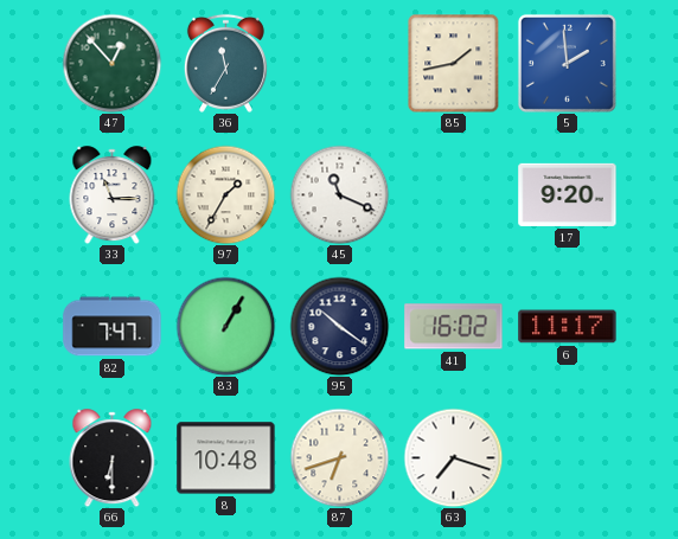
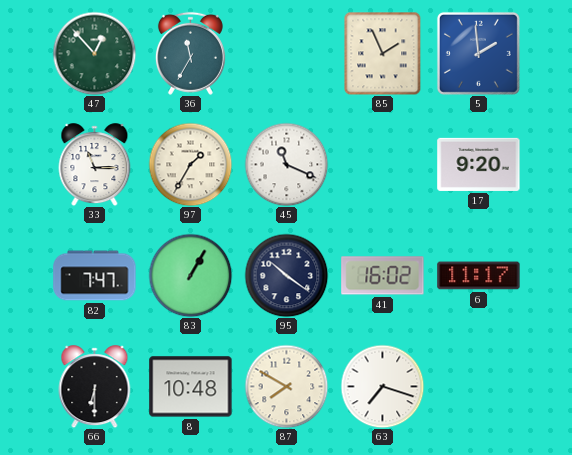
85: 1:43 -> 1:56 (383, 53)
87: 6:42 -> 7:50 (286, 386)
